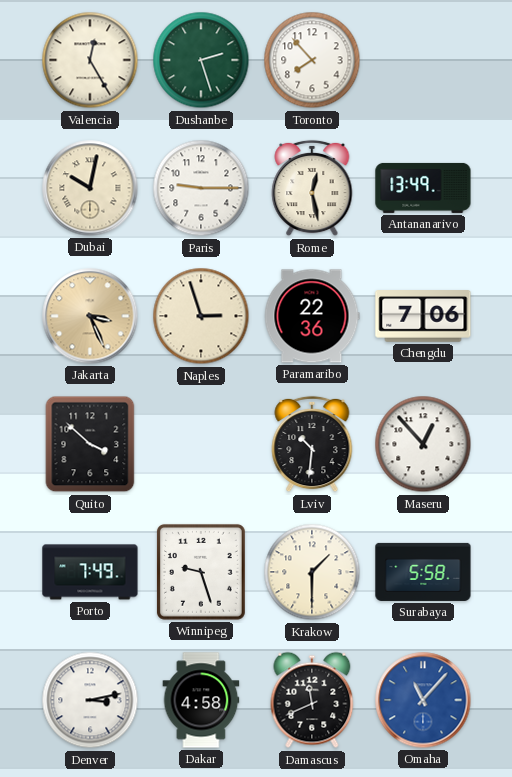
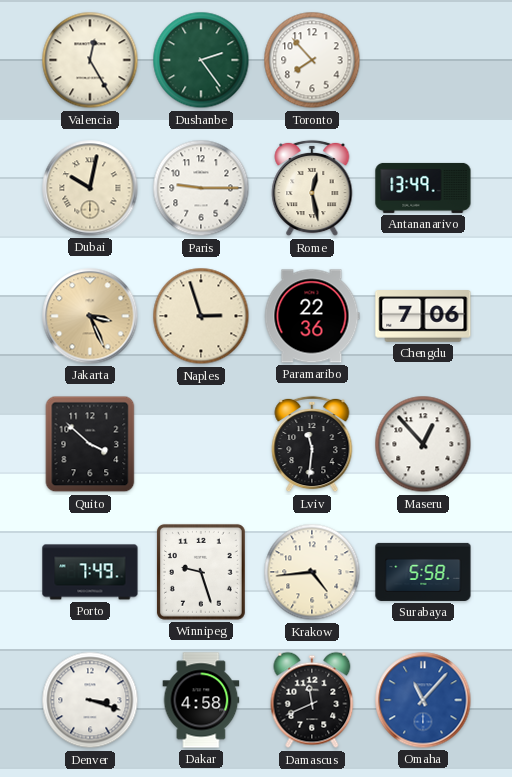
Dushanbe: 2:27 -> 2:24 (201, 60)
Lviv: 10:31 -> 11:31 (312, 444)
Krakow: 1:30 -> 4:44 (312, 572)
Denver: 3:13 -> 3:18 (90, 700)
